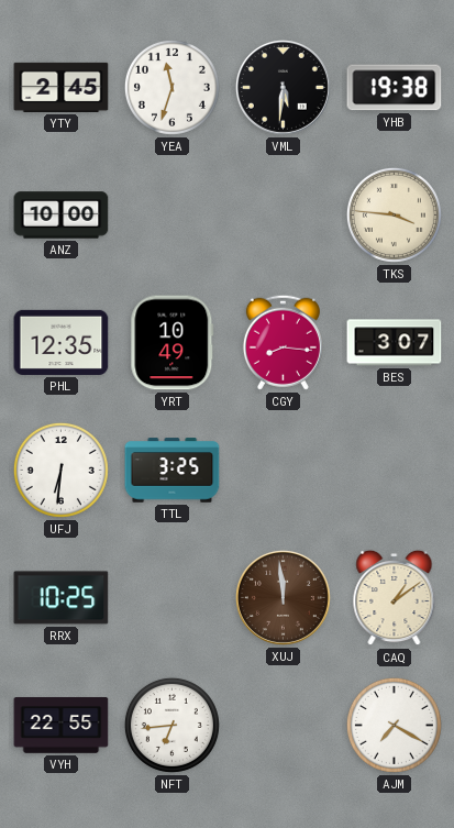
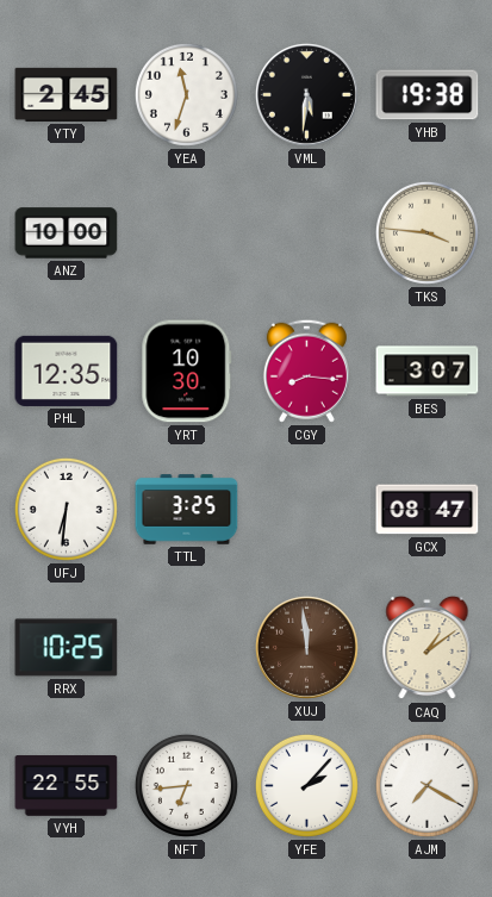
YRT: 10:49 -> 10:30 (187, 372)
GCX: none -> 08:47 (428, 510)
YFE: none -> 2:07 (306, 785)
